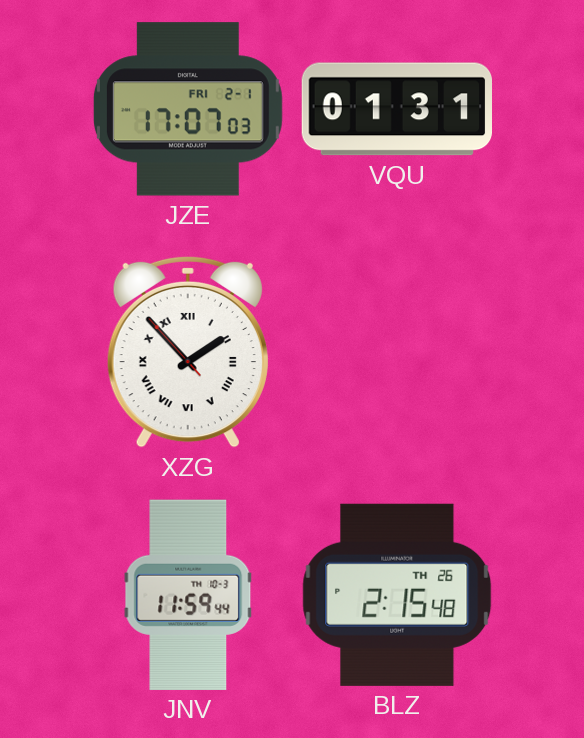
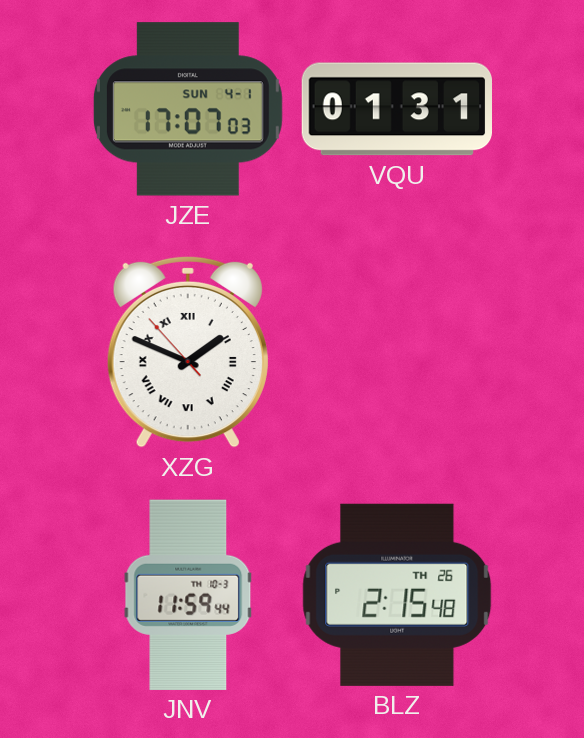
JZE date: FRI 2-1 -> SUN 4-1 (188, 109)
XZG: 1:52 -> 1:48 (188, 352)
